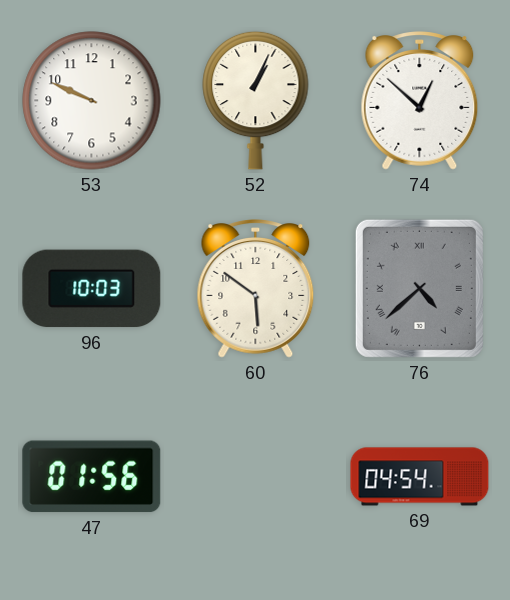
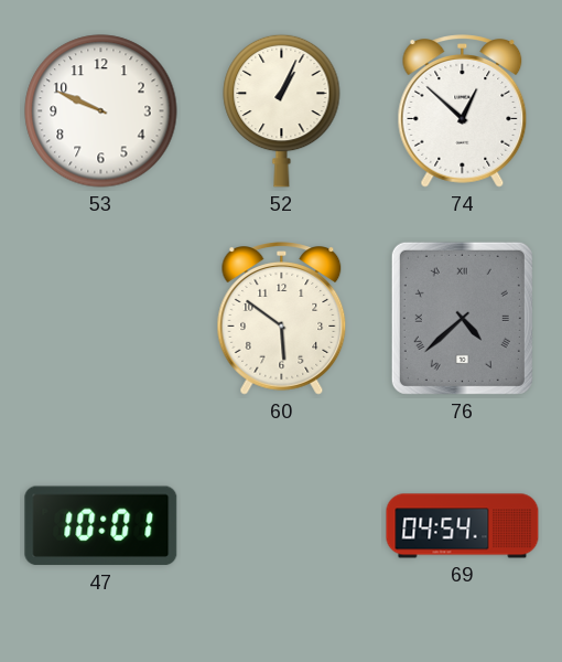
96: 10:03 -> none (92, 289)
47: 01:56 -> 10:01 (101, 526)
